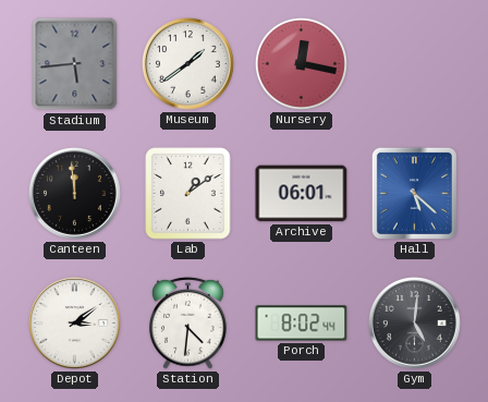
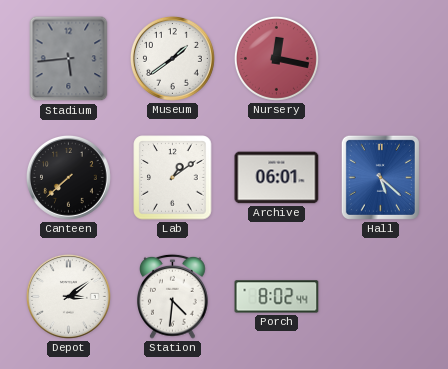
Canteen: 11:59 -> 7:38 (69, 178)
Gym: 5:01 -> none (415, 324)
